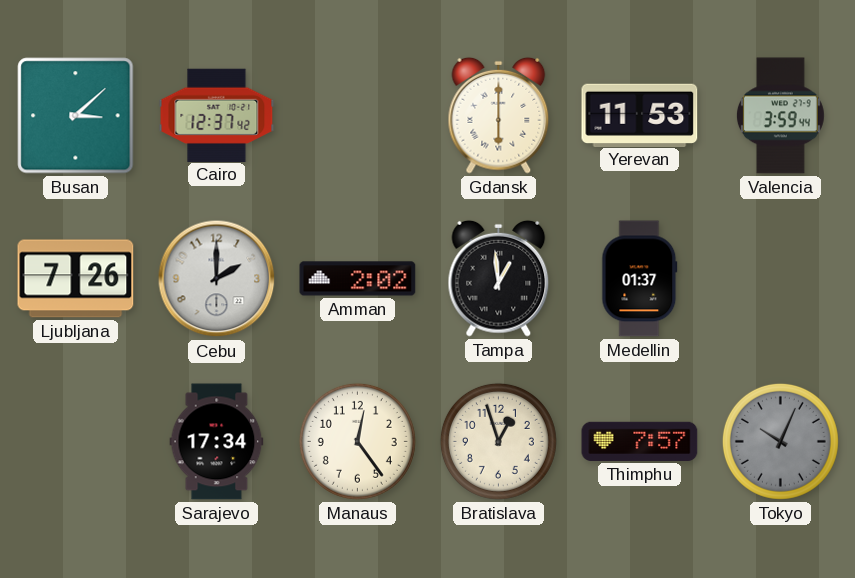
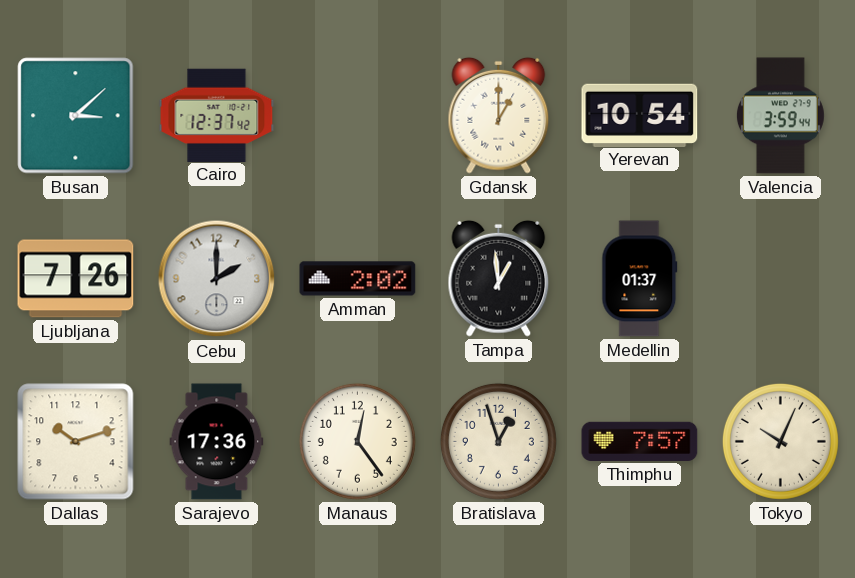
Gdansk: 6:00 -> 1:00 (499, 115)
Yerevan: 11:53 -> 10:54 (640, 115)
Dallas: none -> 10:12 (76, 442)
Sarajevo: 17:34 -> 17:36 (217, 442)
Tokyo dial: grey -> cream (780, 441)
